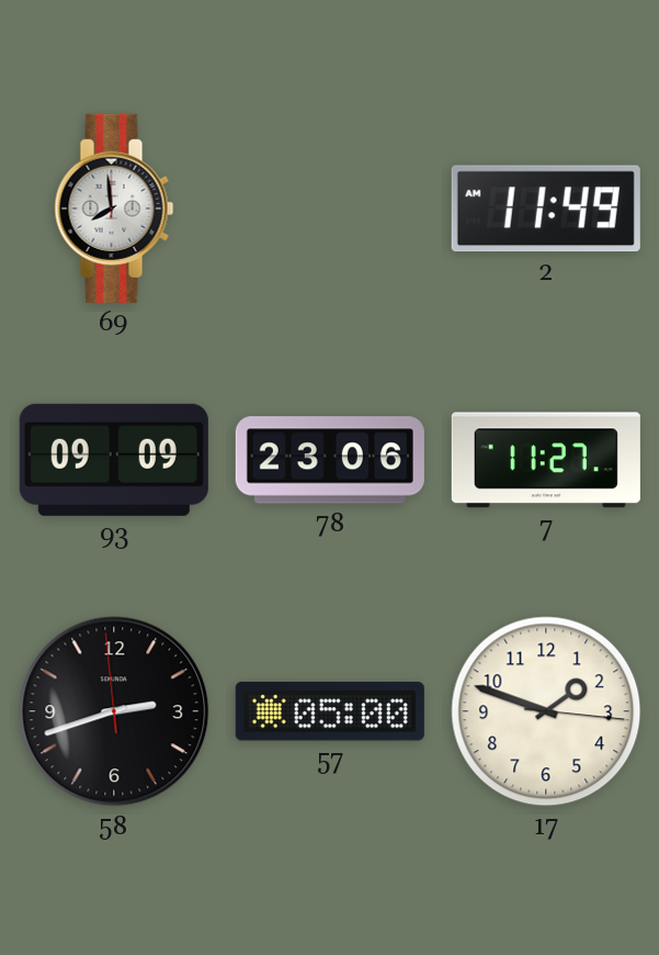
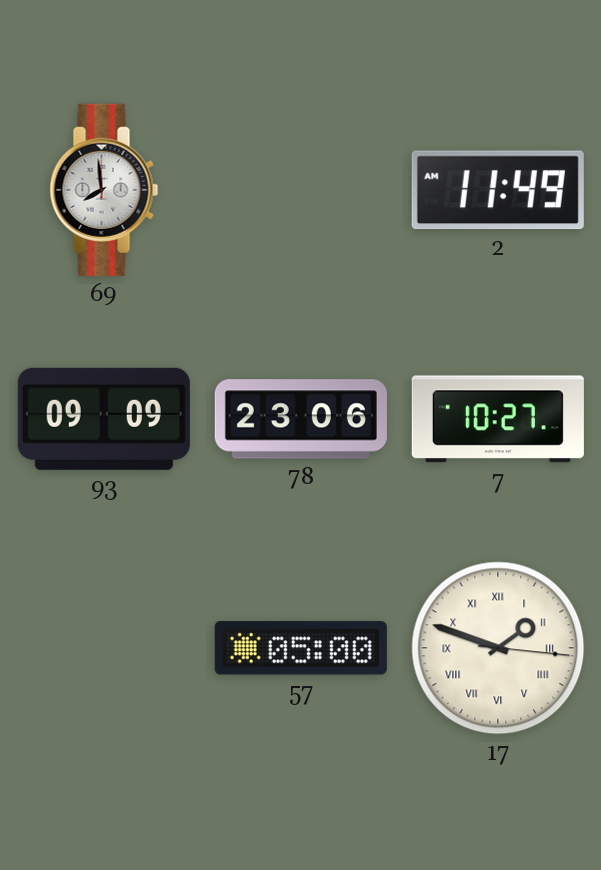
7: 11:27 -> 10:27 (498, 419)
58: 2:41 -> none (114, 711)
17 numerals: Arabic -> Roman (498, 648)
